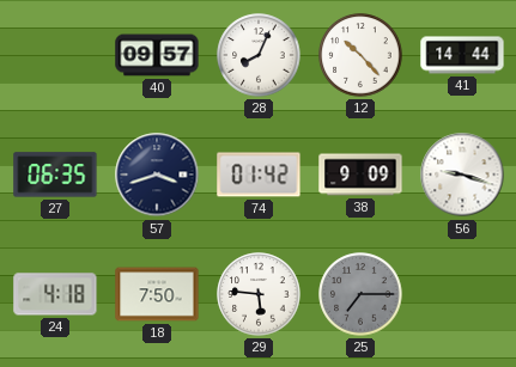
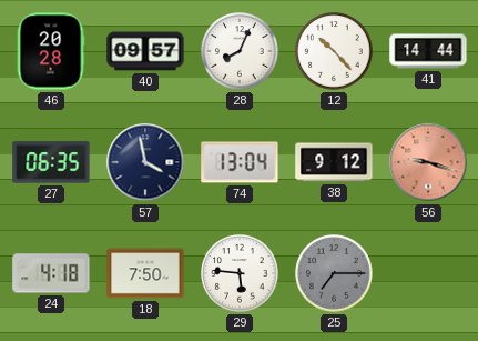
46: none -> 20:28 (51, 51)
57: 3:42 -> 3:58 (145, 162)
74: 01:42 -> 13:04 (240, 162)
38: 9:09 -> 9:12 (334, 162)
56 dial: white -> salmon (428, 162)
